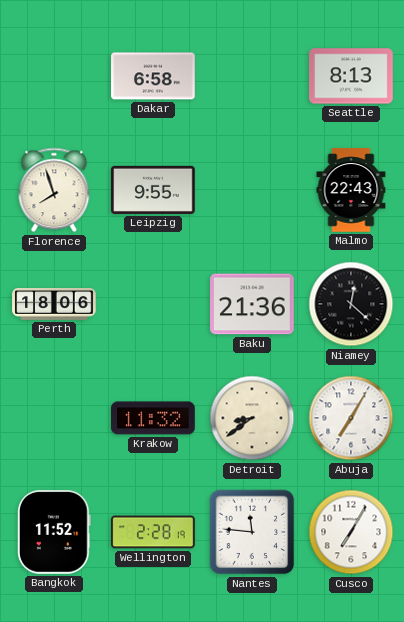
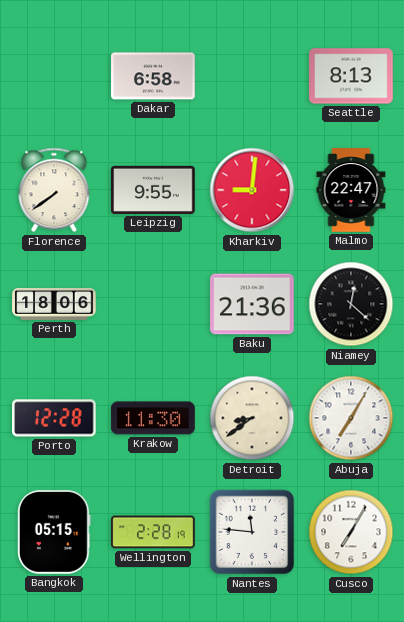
Florence: 7:57 -> 7:39 (54, 190)
Kharkiv: none -> 9:01 (252, 190)
Malmo: 22:43 -> 22:47 (351, 190)
Porto: none -> 12:28 (55, 418)
Krakow: 11:32 -> 11:30 (153, 418)
Bangkok: 11:52 -> 05:15 (54, 532)
